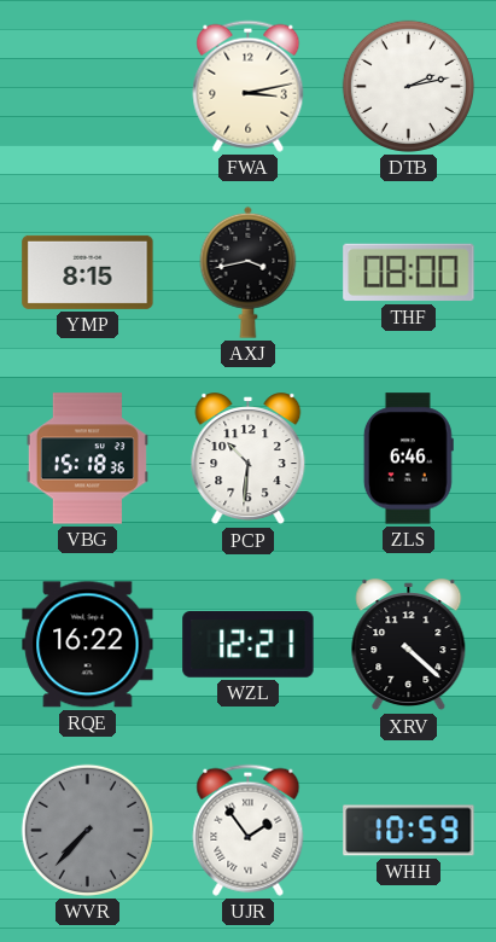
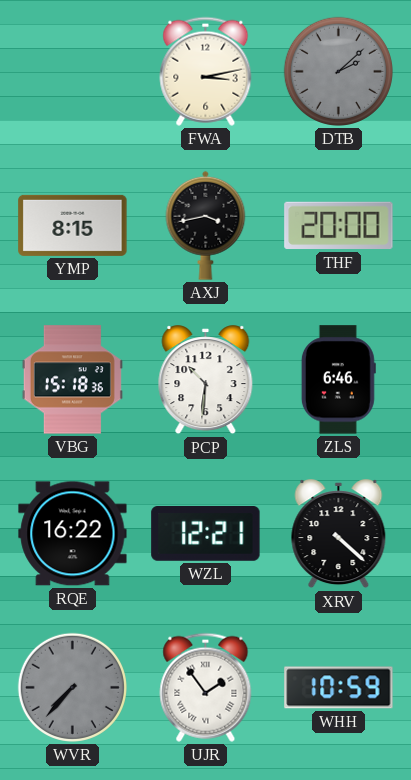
DTB: 2:13 -> 2:08 (338, 71)
DTB dial: white -> grey (338, 71)
THF: 08:00 -> 20:00 (339, 226)
